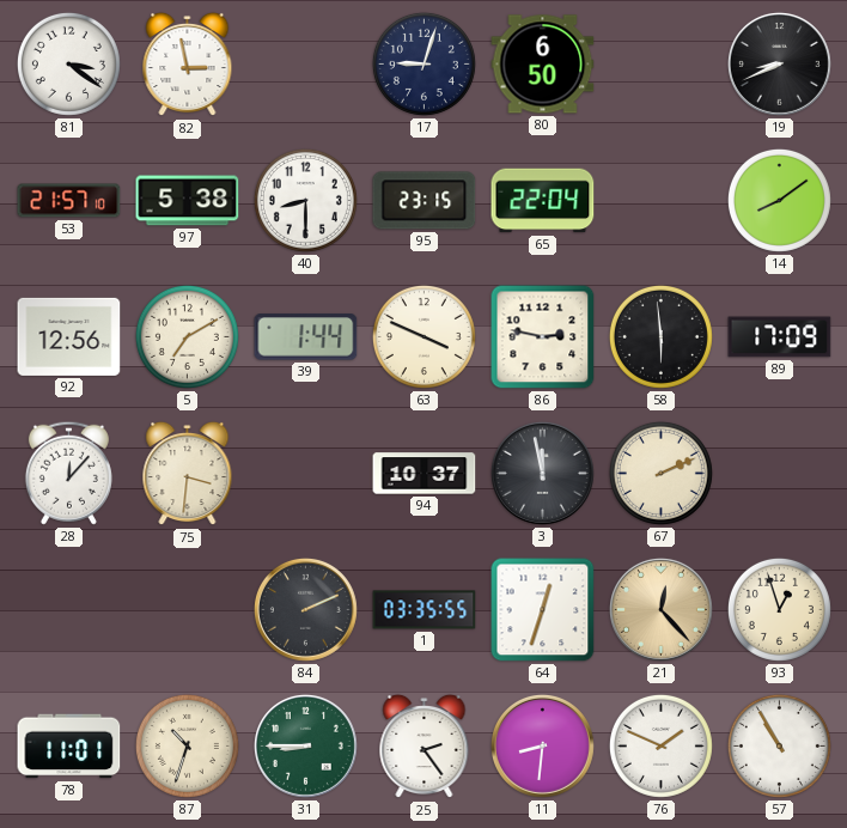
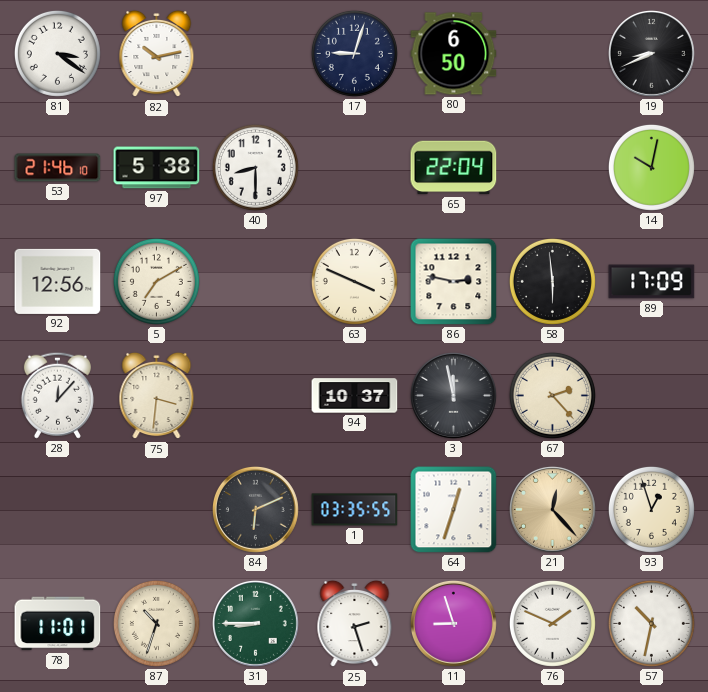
82: 2:58 -> 10:13 (157, 54)
53: 21:57 -> 21:46 (58, 168)
95: 23:15 -> none (425, 201)
14: 8:09 -> 10:02 (651, 167)
39: 1:44 -> none (306, 337)
67: 2:11 -> 2:23 (552, 395)
84: 2:11 -> 6:11 (255, 509)
25: 2:24 -> 2:27 (355, 624)
11: 8:31 -> 8:57 (453, 623)
57: 10:55 -> 10:32 (651, 623)
